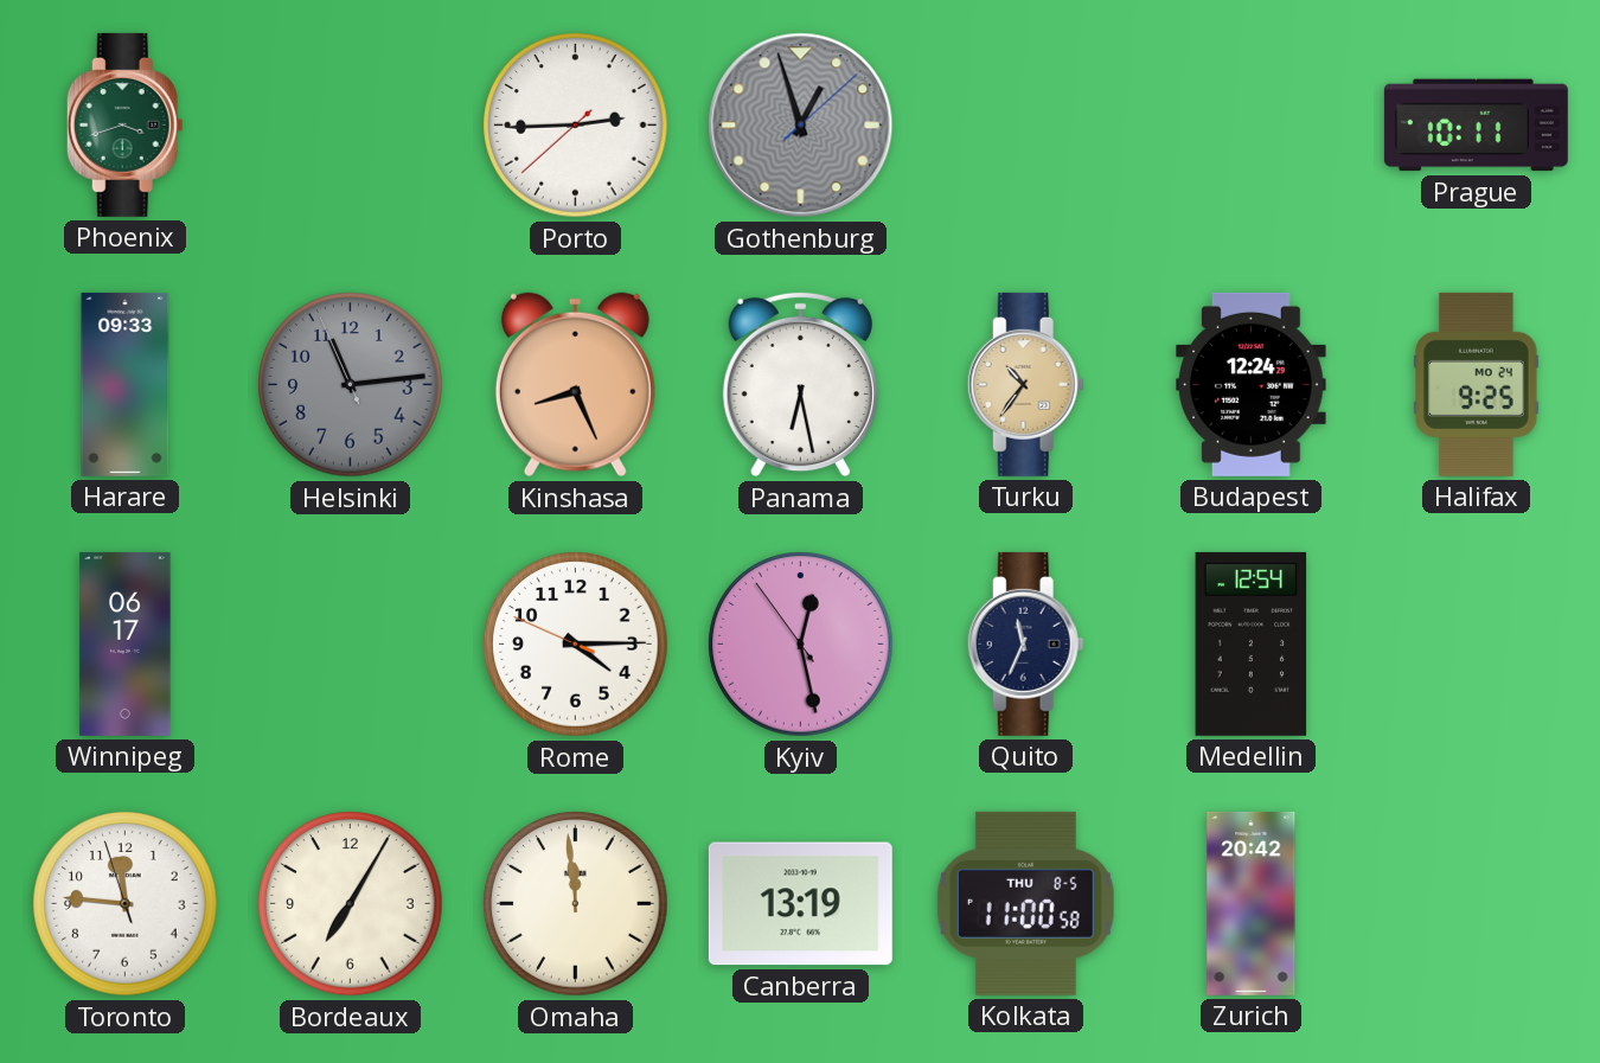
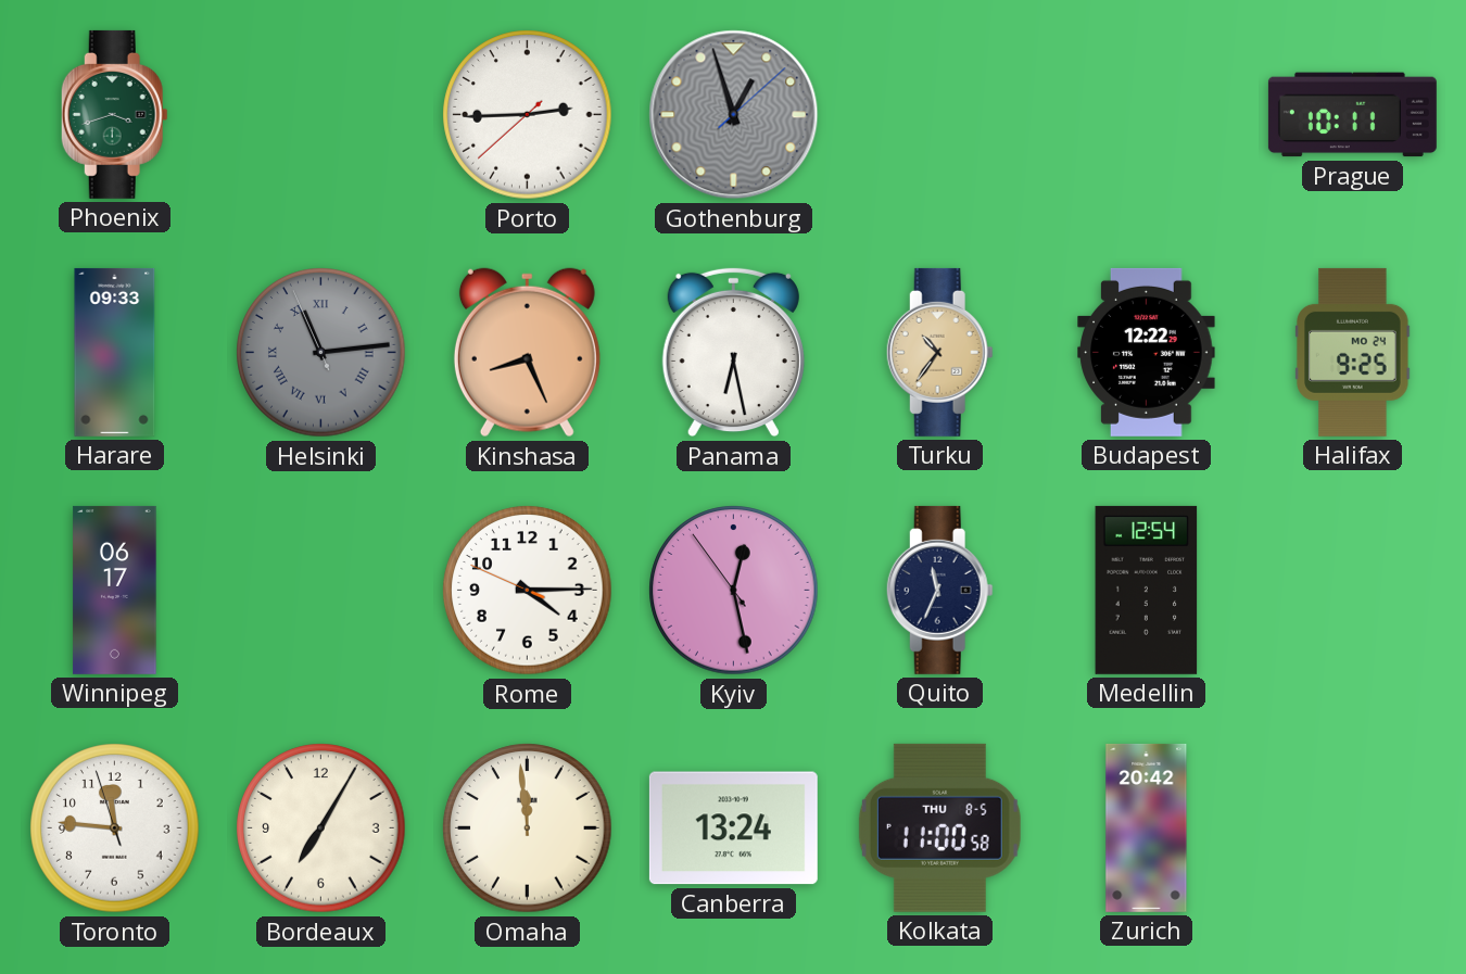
Helsinki numerals: Arabic -> Roman (321, 353)
Budapest: 12:24 -> 12:22 (1147, 352)
Canberra: 13:19 -> 13:24 (733, 828)
